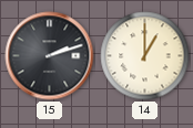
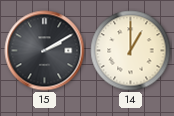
15: 2:12 -> 2:10 (45, 51)
